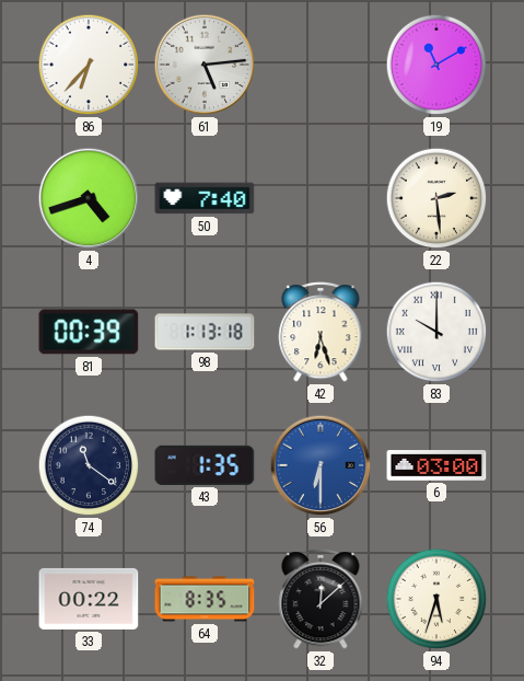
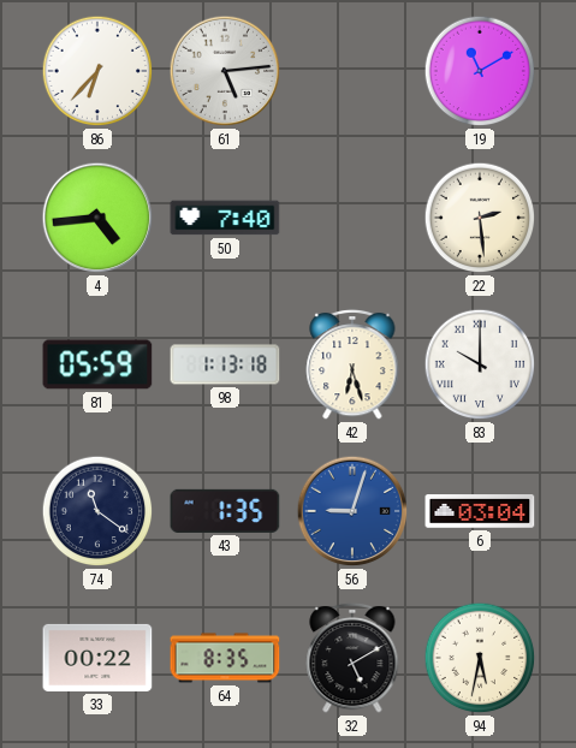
4: 4:42 -> 4:44 (97, 218)
81: 00:39 -> 05:59 (97, 364)
56: 6:30 -> 9:03 (352, 511)
6: 03:00 -> 03:04 (480, 512)
32: 12:08 -> 5:10 (352, 658)
94: 5:33 -> 5:32 (480, 658)
